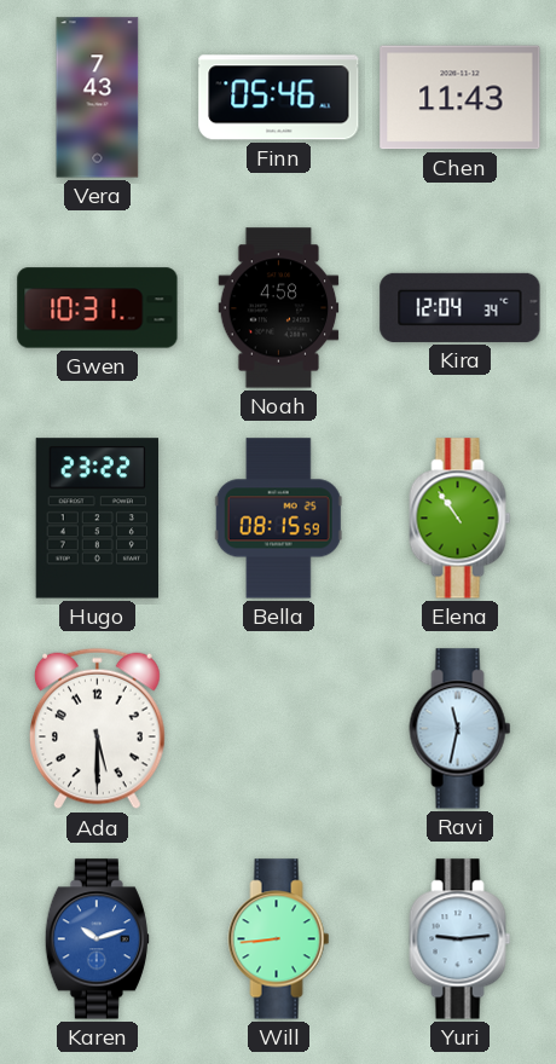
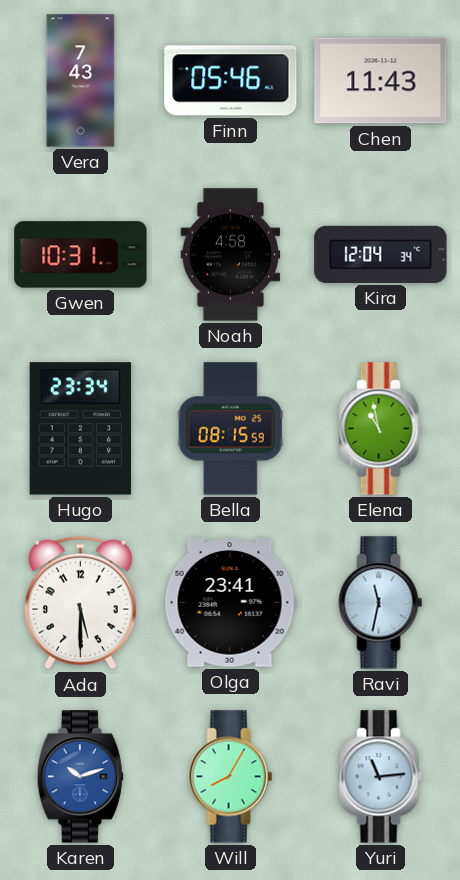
Hugo: 23:22 -> 23:34 (80, 429)
Elena: 10:54 -> 10:58 (381, 429)
Olga: none -> 23:41 (230, 603)
Will: 8:44 -> 8:05 (231, 777)
Yuri: 9:14 -> 11:14 (381, 777)
